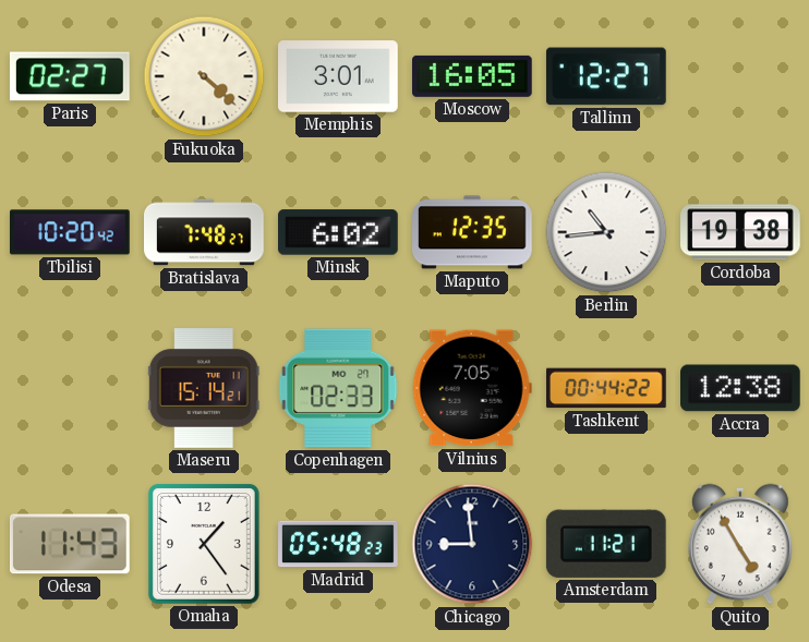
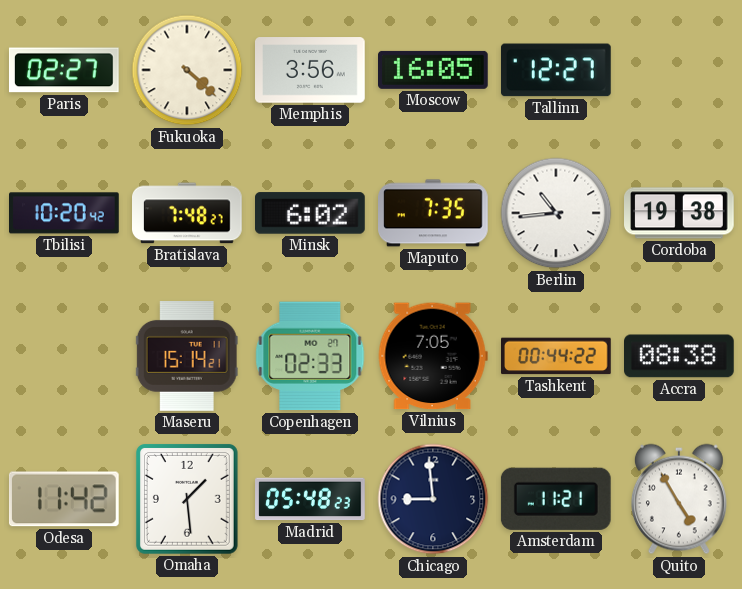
Memphis: 3:01 -> 3:56 (311, 70)
Maputo: 12:35 -> 7:35 (434, 213)
Accra: 12:38 -> 08:38 (680, 356)
Odesa: 11:43 -> 11:42 (64, 499)
Omaha: 1:24 -> 1:29 (187, 499)
